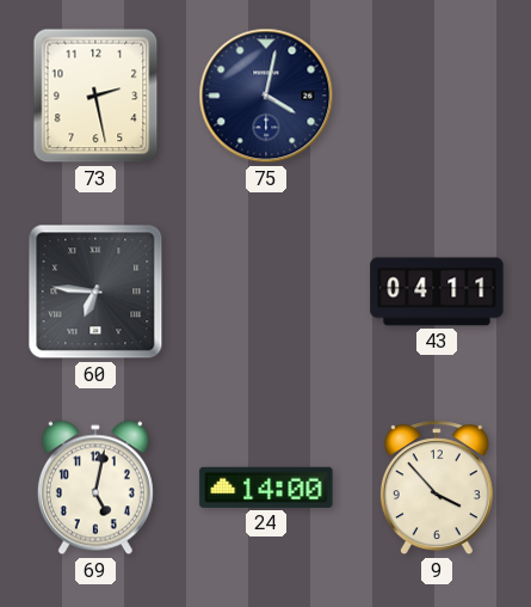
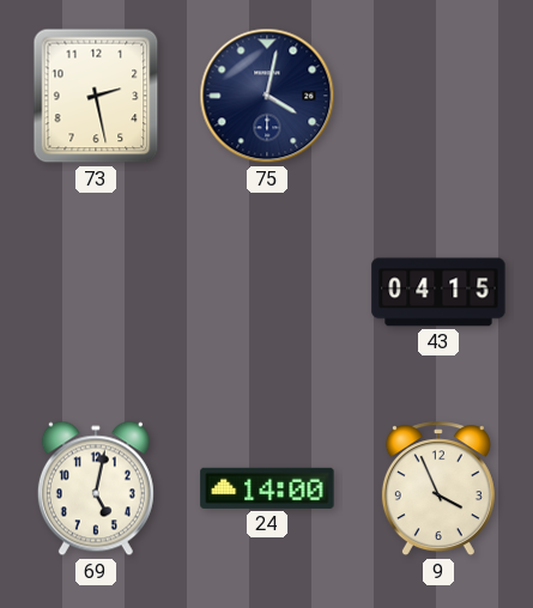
60: 6:46 -> none (95, 292)
43: 04:11 -> 04:15 (438, 292)
9: 3:53 -> 3:56 (438, 490)
